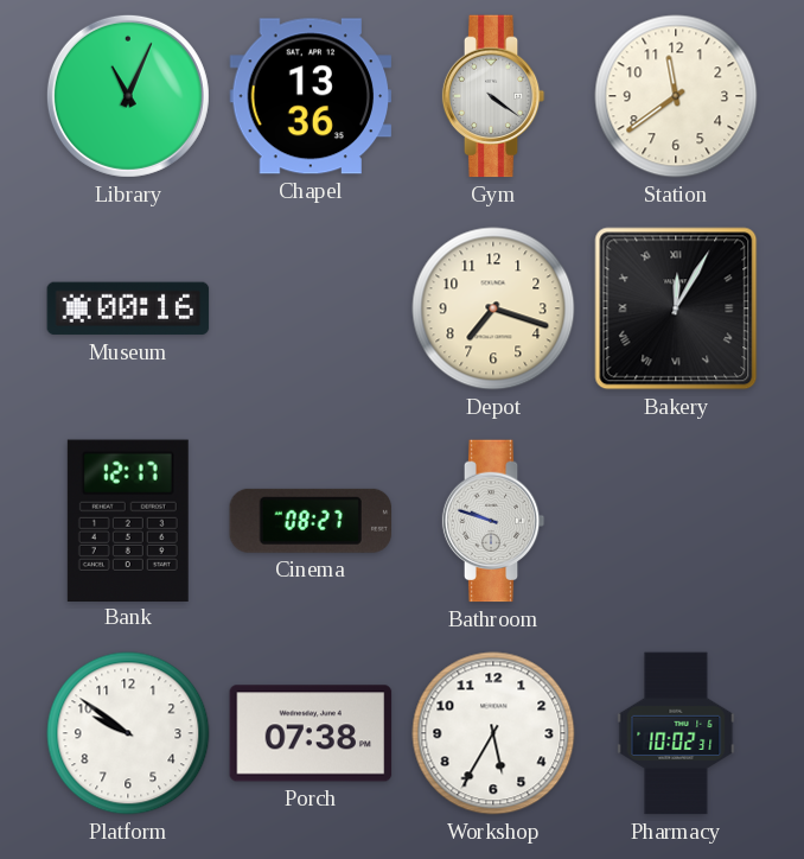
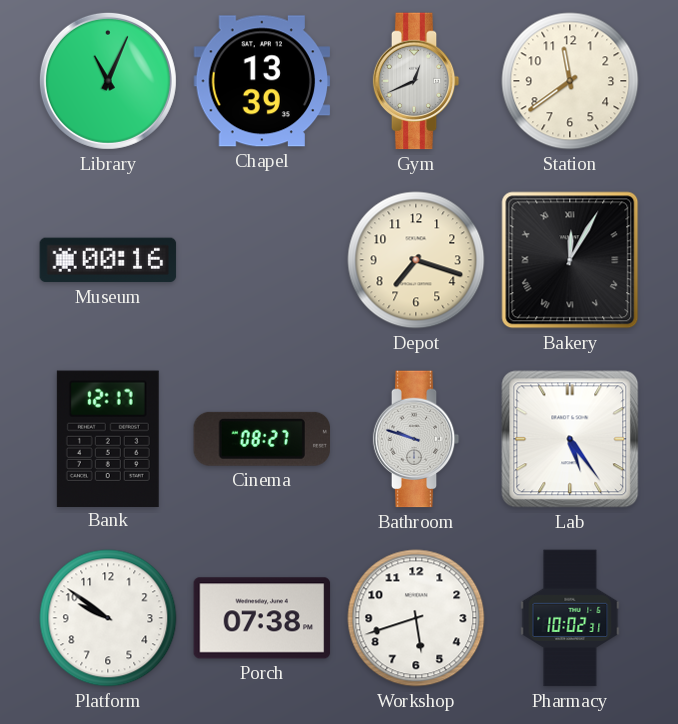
Chapel: 13:36 -> 13:39 (262, 81)
Gym: 4:21 -> 12:41 (416, 81)
Lab: none -> 5:24 (570, 439)
Workshop: 5:35 -> 5:42 (416, 618)
